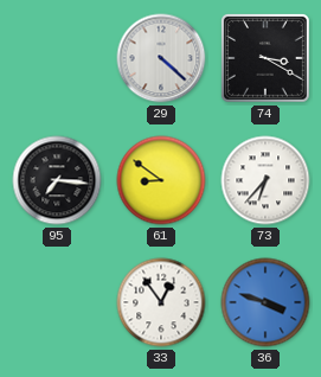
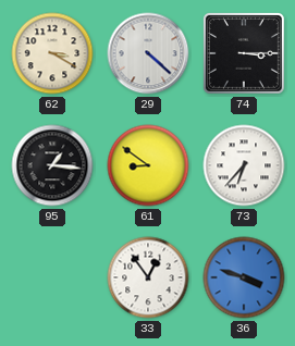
62: none -> 3:20 (52, 53)
74: 3:20 -> 3:15 (244, 53)
95: 7:16 -> 1:16 (52, 165)
